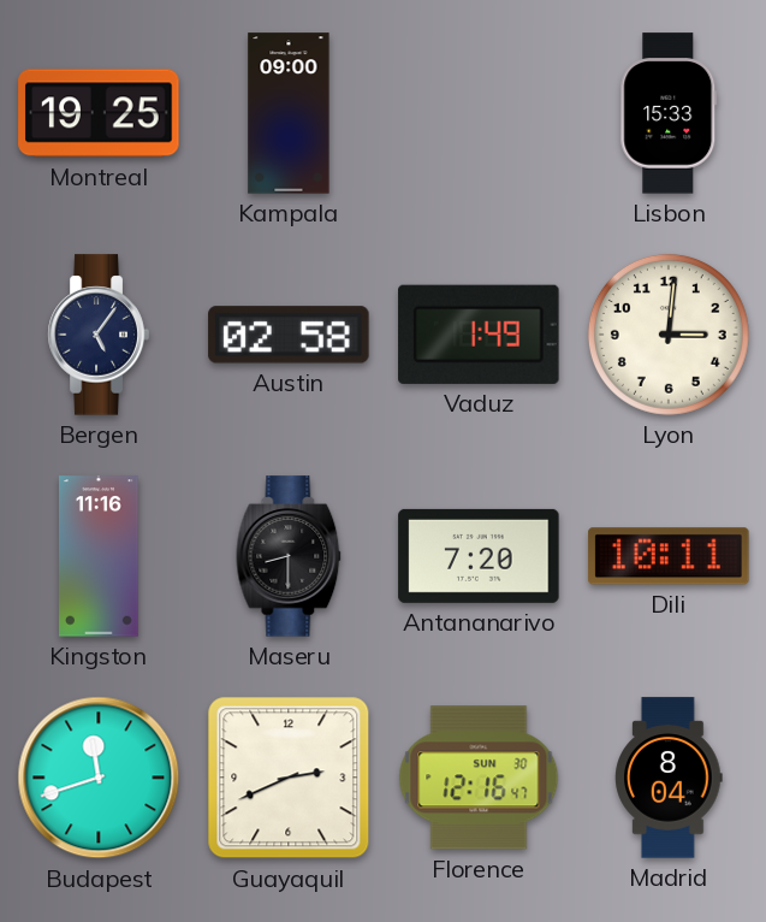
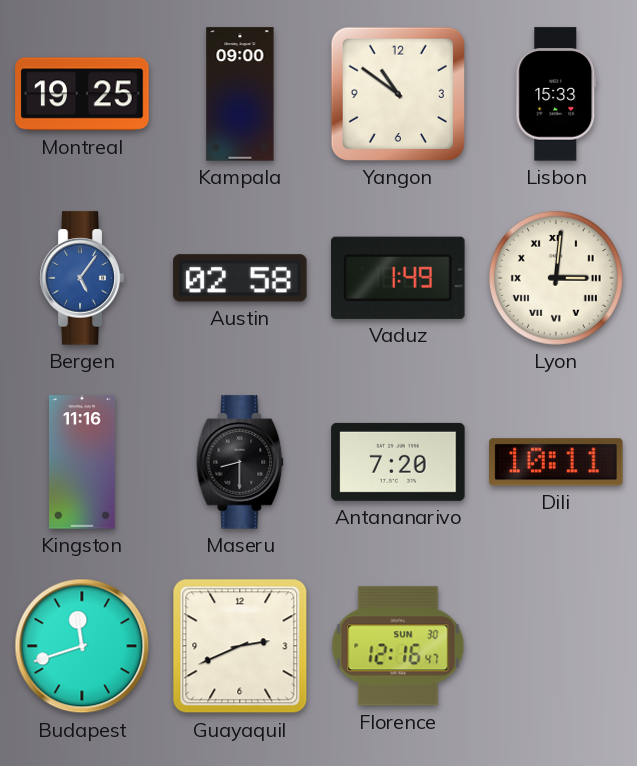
Yangon: none -> 10:51 (398, 94)
Bergen dial: navy -> blue (82, 278)
Lyon numerals: Arabic -> Roman (556, 278)
Madrid: 8:04 -> none (669, 778)
